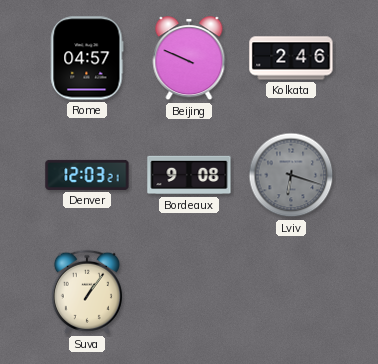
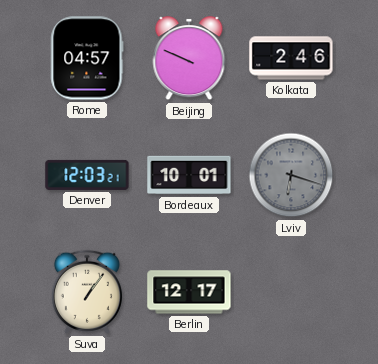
Bordeaux: 9:08 -> 10:01 (189, 175)
Berlin: none -> 12:17 (189, 292)
